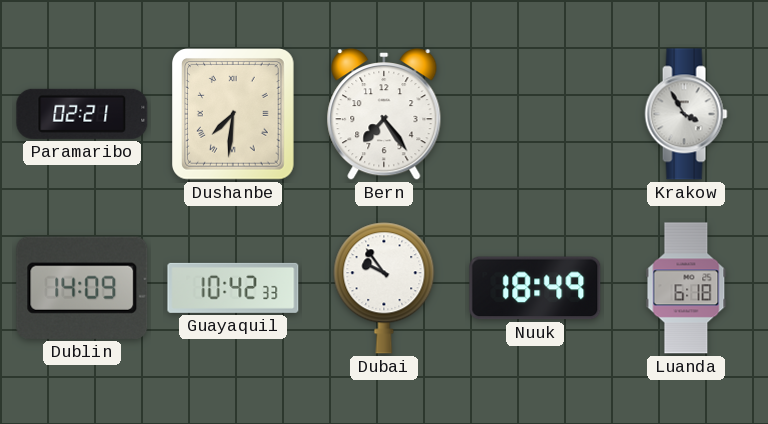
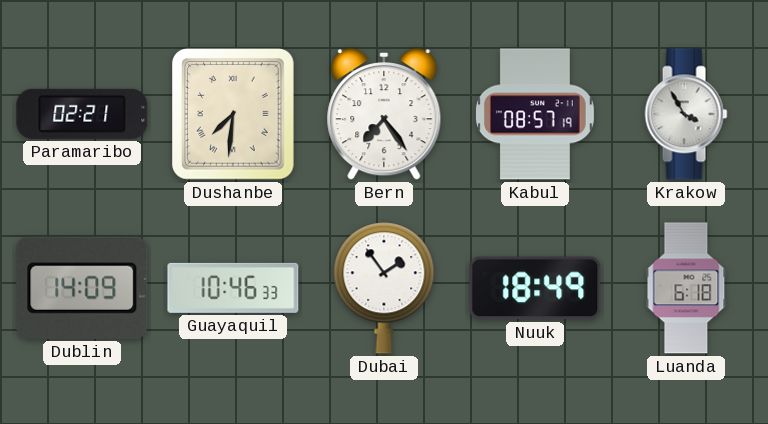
Kabul: none -> 08:57 (535, 114)
Guayaquil: 10:42 -> 10:46 (233, 288)
Dubai: 9:54 -> 1:54 (384, 288)
